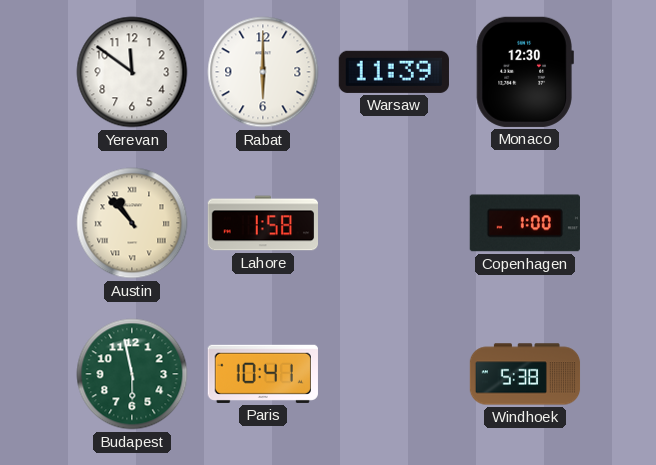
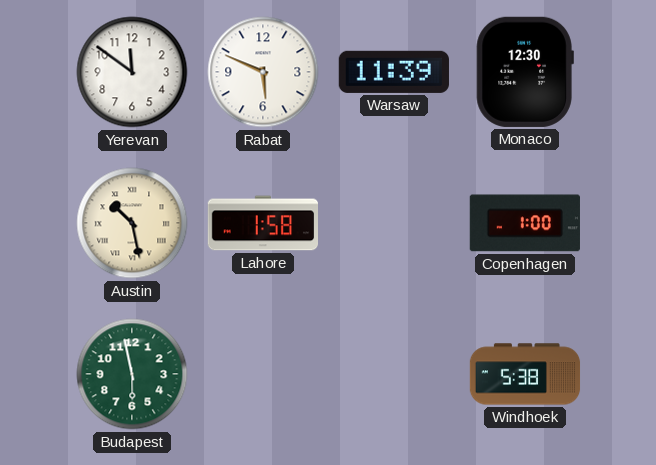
Rabat: 6:00 -> 5:49 (263, 72)
Austin: 10:53 -> 10:28 (132, 223)
Paris: 10:41 -> none (263, 374)
